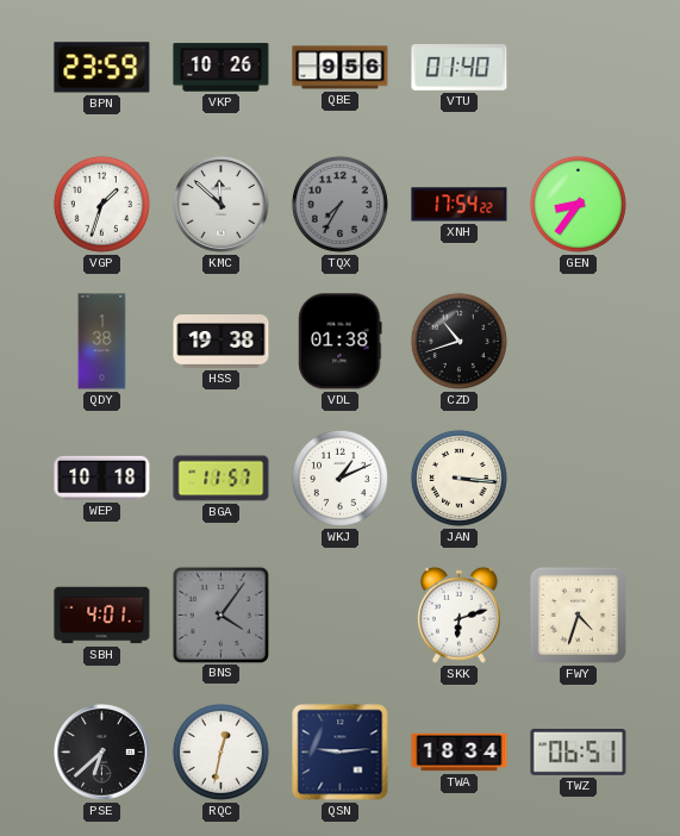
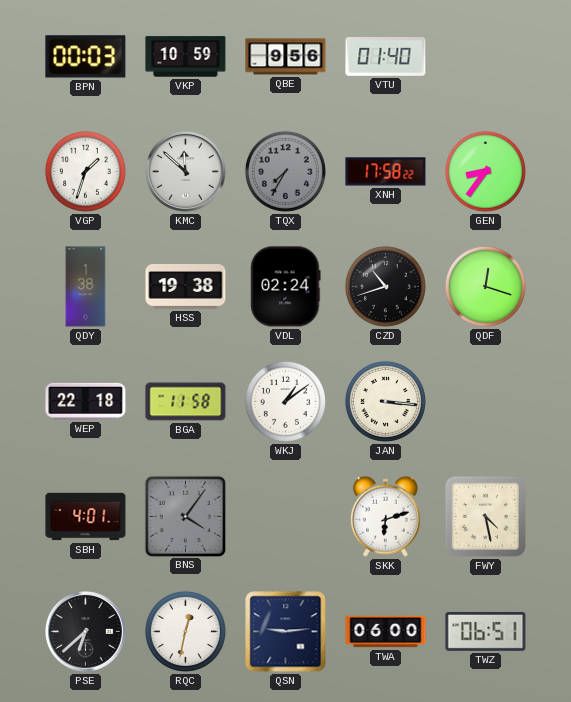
BPN: 23:59 -> 00:03 (86, 57)
VKP: 10:26 -> 10:59 (186, 57)
XNH: 17:54 -> 17:58 (386, 172)
VDL: 01:38 -> 02:24 (286, 287)
QDF: none -> 12:18 (485, 286)
WEP: 10:18 -> 22:18 (86, 401)
BGA: 11:57 -> 11:58 (186, 402)
WKJ: 1:11 -> 1:09 (285, 401)
FWY: 4:33 -> 4:28 (485, 516)
TWA: 18:34 -> 06:00 (386, 632)
